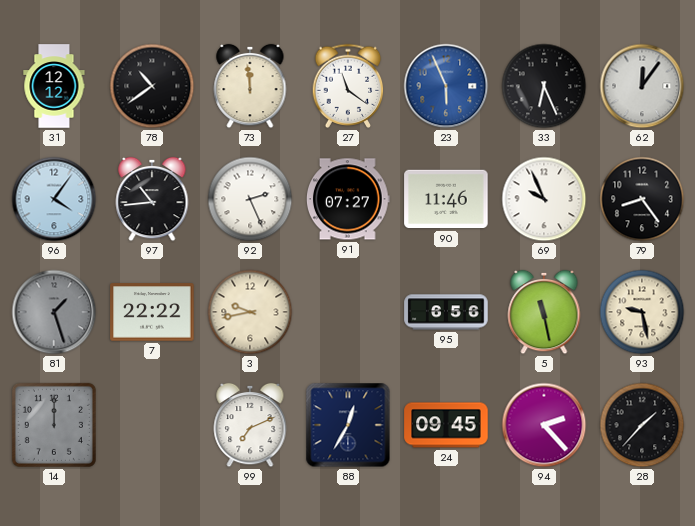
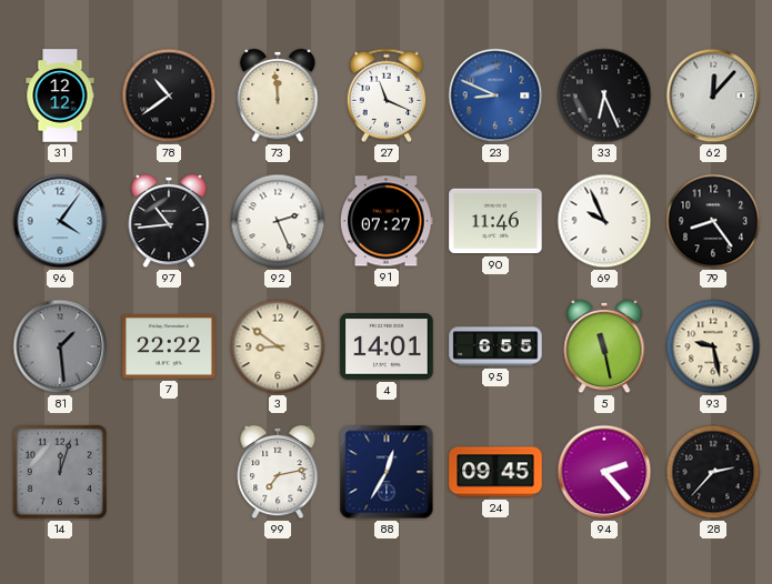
27: 11:21 -> 11:19 (387, 95)
23: 5:56 -> 8:49 (495, 95)
62: 12:06 -> 12:07 (713, 95)
81: 1:27 -> 1:29 (60, 346)
3: 9:43 -> 8:51 (278, 346)
4: none -> 14:01 (387, 346)
95: 6:56 -> 6:55 (495, 346)
14: 12:00 -> 12:03 (60, 472)
99: 7:11 -> 7:13 (278, 472)
28: 1:37 -> 2:37 (713, 472)
